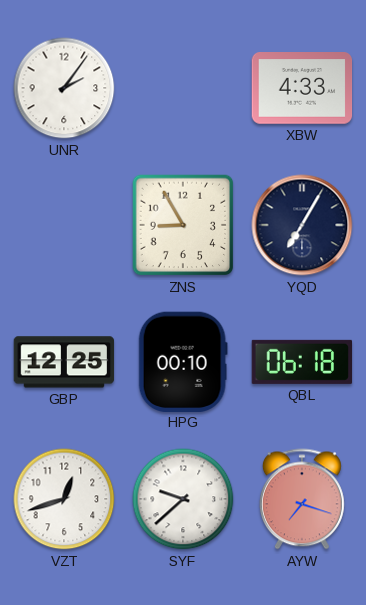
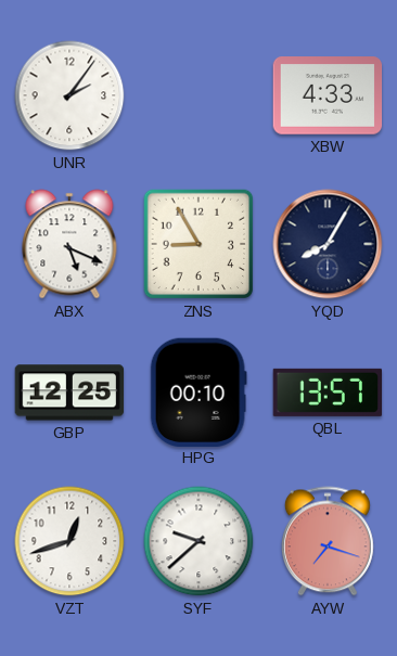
ABX: none -> 5:19 (69, 244)
YQD: 7:05 -> 8:05 (328, 244)
QBL: 06:18 -> 13:57 (328, 393)
